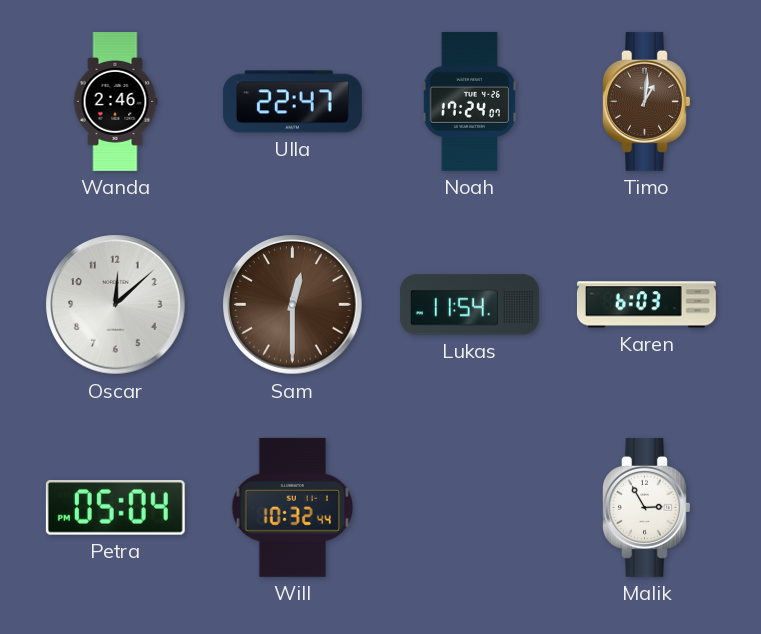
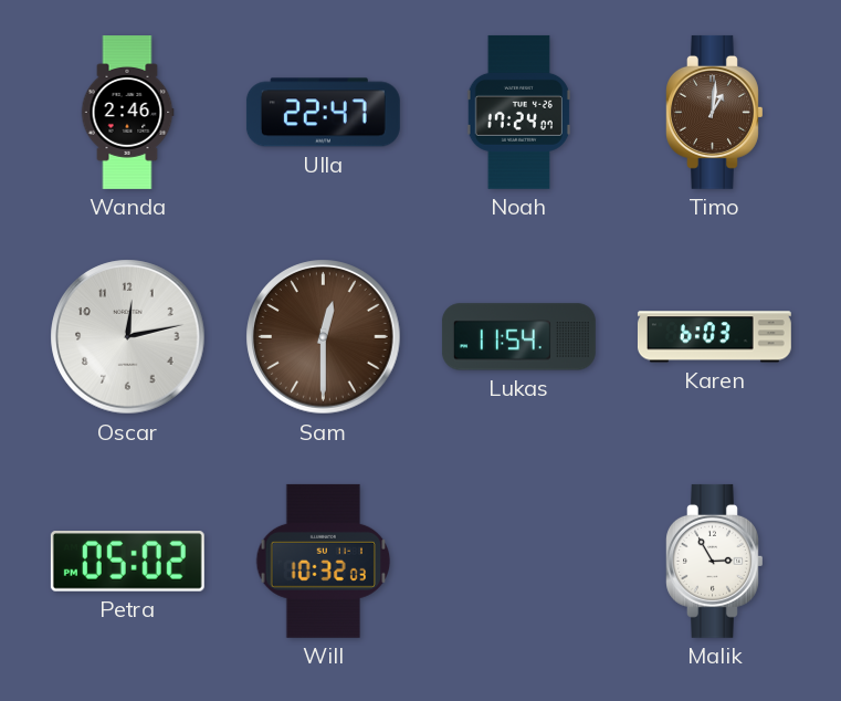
Oscar: 12:08 -> 12:13 (128, 337)
Petra: 05:04 -> 05:02 (127, 562)
Will: 10:32:44 -> 10:32:03 (324, 561)
